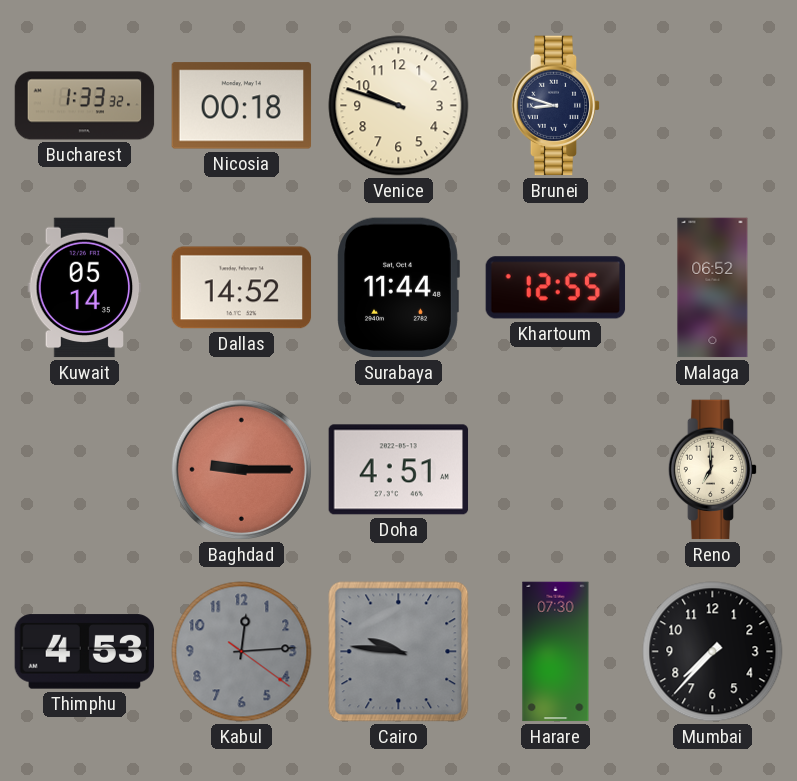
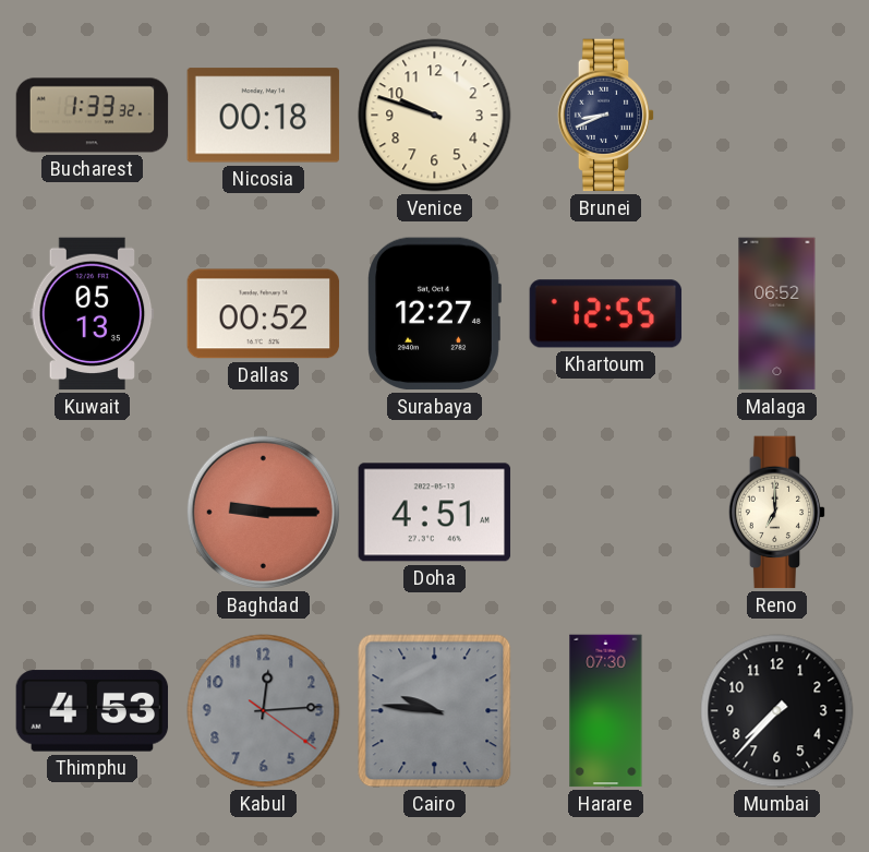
Brunei: 8:48 -> 8:41 (606, 116)
Kuwait: 05:14 -> 05:13 (93, 314)
Dallas: 14:52 -> 00:52 (264, 314)
Surabaya: 11:44 -> 12:27 (434, 314)
